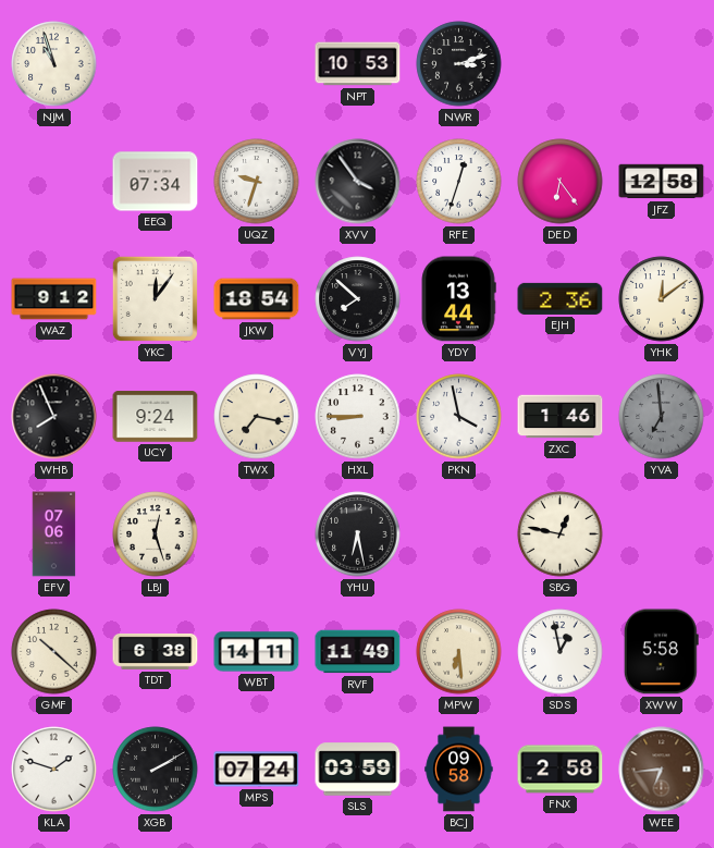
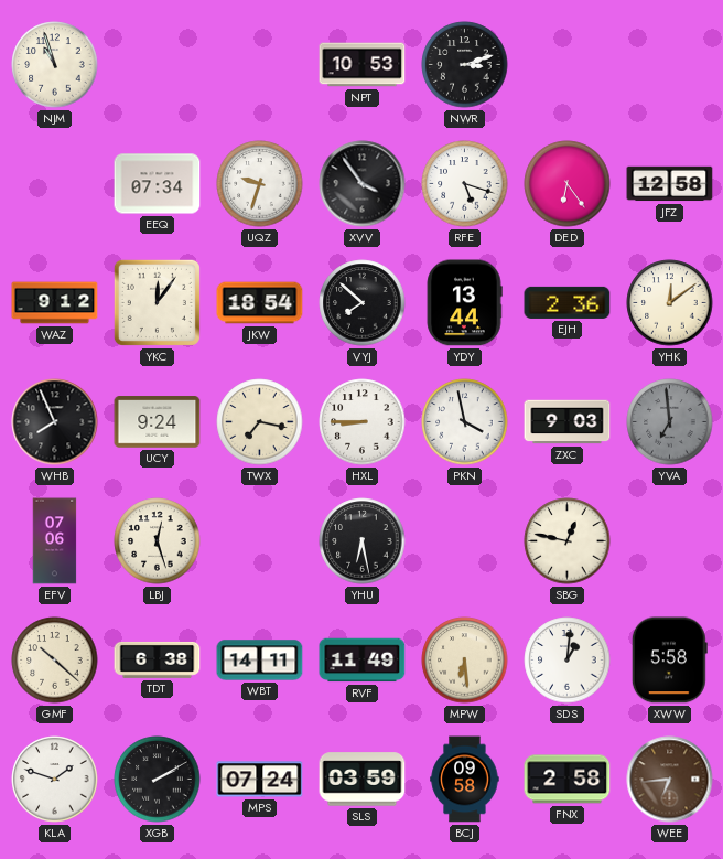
RFE: 12:33 -> 5:18 (465, 184)
ZXC: 1:46 -> 9:03 (568, 422)
SDS: 12:58 -> 1:01 (568, 661)
